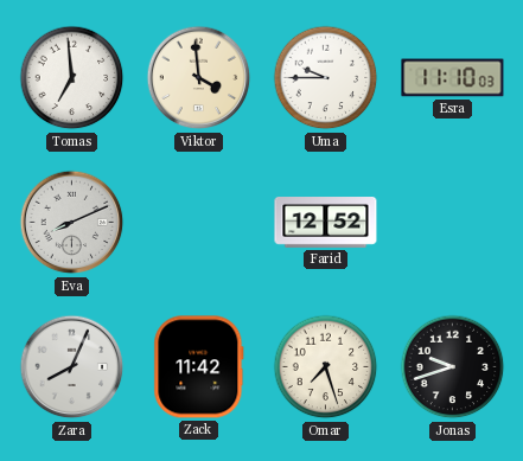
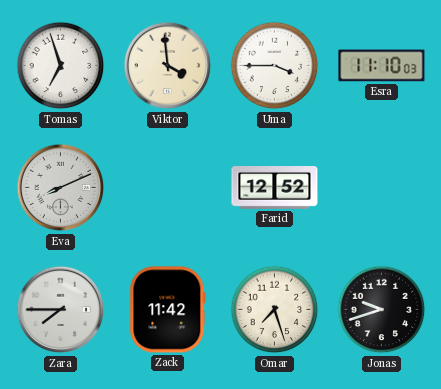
Tomas: 6:59 -> 6:57 (61, 66)
Uma: 9:45 -> 3:45 (275, 66)
Zara: 8:04 -> 7:45 (61, 310)
